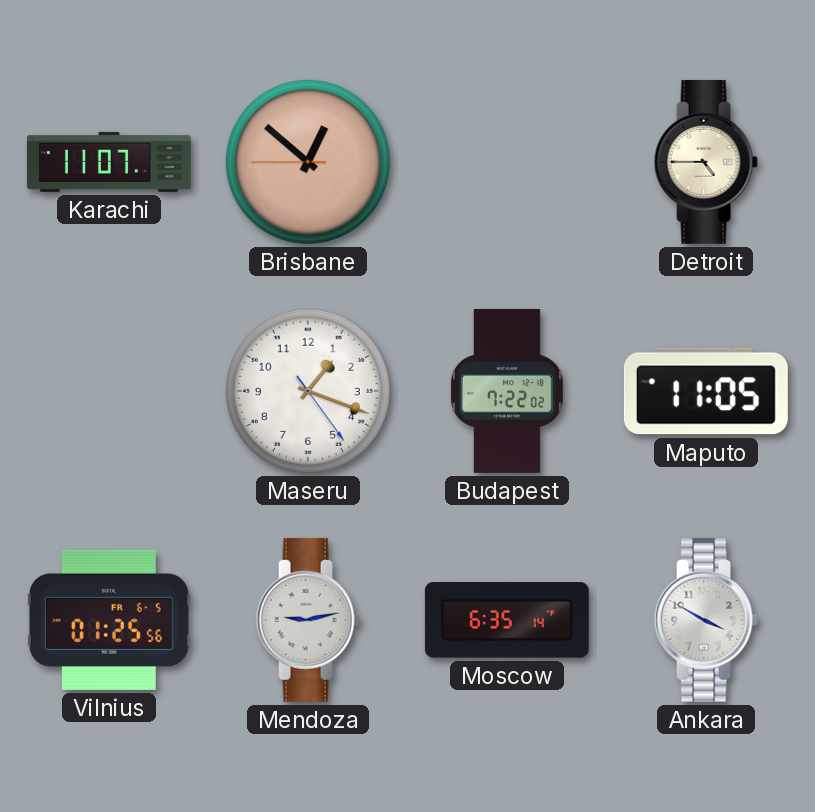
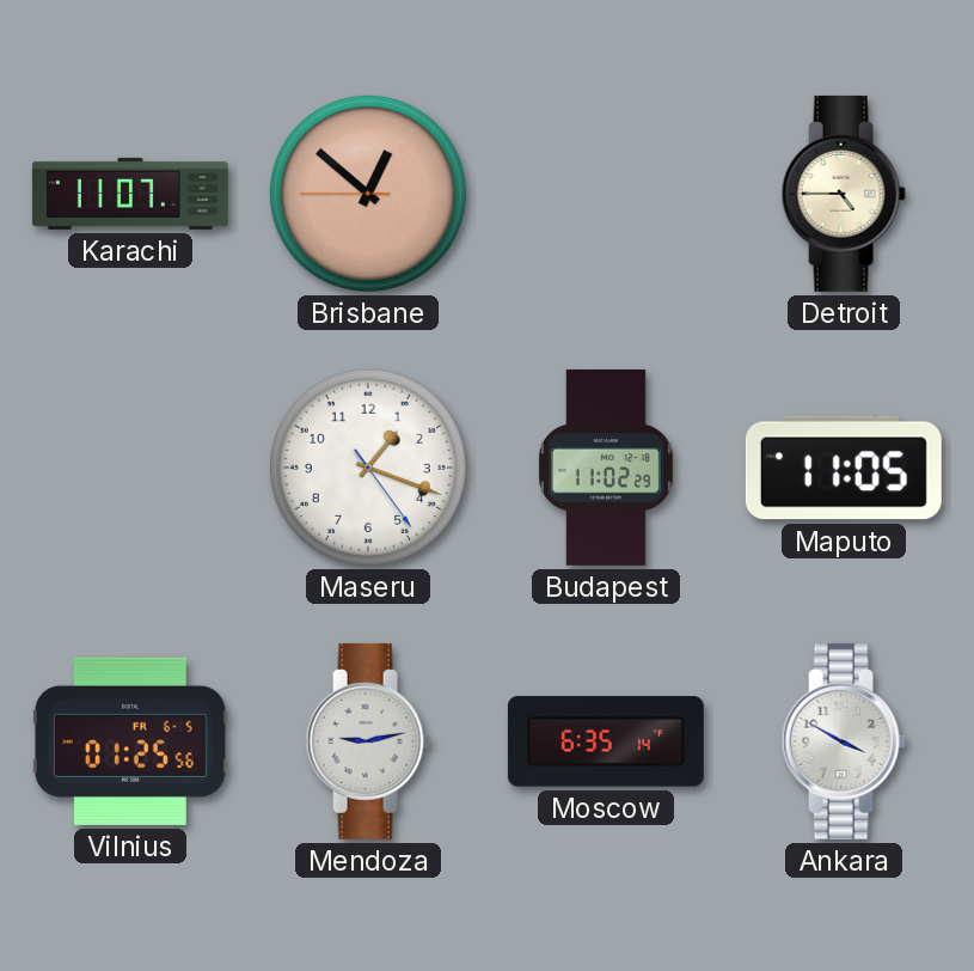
Budapest: 7:22 -> 11:02 (606, 468)
